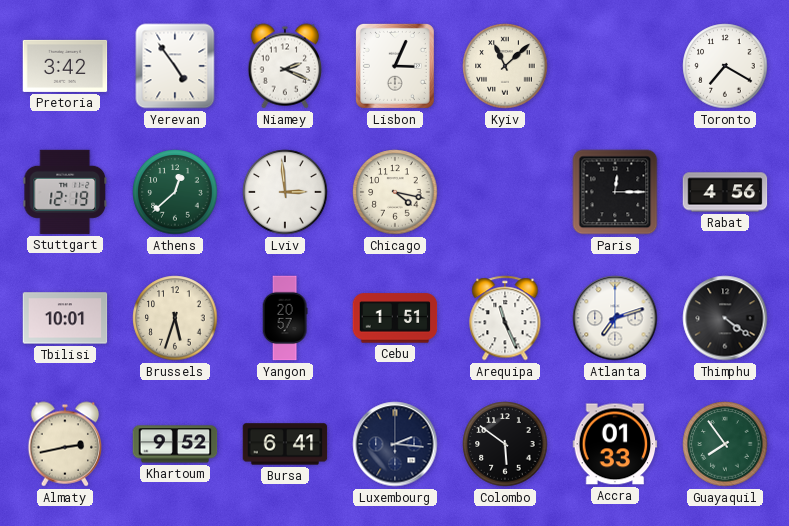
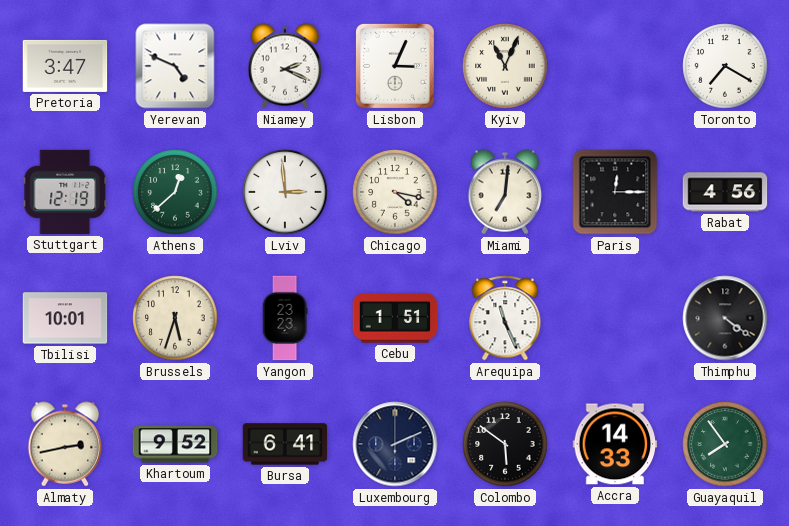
Pretoria: 3:42 -> 3:47 (65, 66)
Yerevan: 4:54 -> 4:49 (175, 66)
Kyiv: 11:08 -> 11:04 (505, 66)
Miami: none -> 7:01 (505, 192)
Yangon: 20:57 -> 23:23 (285, 318)
Atlanta: 7:12 -> none (615, 318)
Luxembourg: 2:16 -> 2:11 (395, 444)
Accra: 01:33 -> 14:33 (615, 444)
